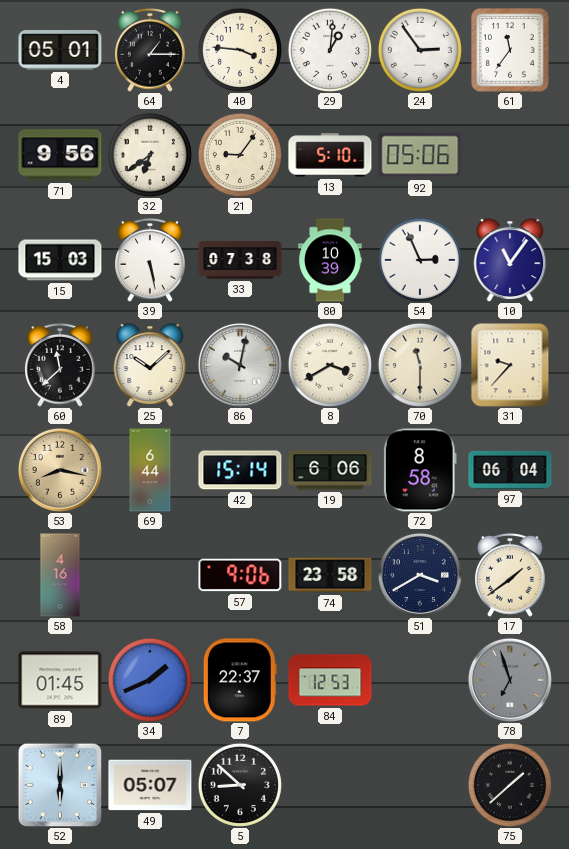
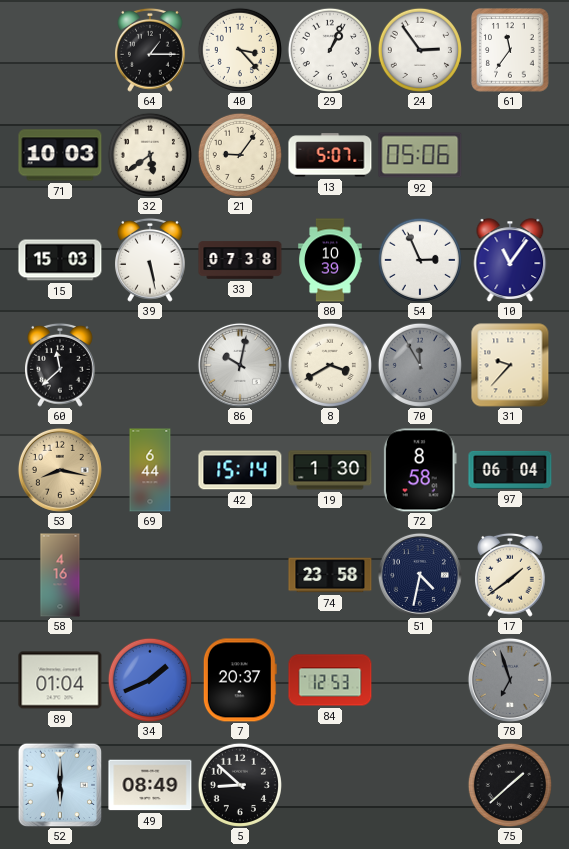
4: 05:01 -> none (60, 51)
40: 3:46 -> 3:23 (240, 50)
29: 1:01 -> 1:04 (330, 50)
71: 9:56 -> 10:03 (60, 155)
32: 6:39 -> 5:39 (150, 155)
13: 5:10 -> 5:07 (330, 155)
25: 10:08 -> none (150, 365)
70: 11:30 -> 11:55 (420, 365)
70 dial: cream -> grey (420, 365)
19: 6:06 -> 1:30 (330, 470)
57: 9:06 -> none (240, 575)
51: 3:40 -> 4:32 (420, 575)
89: 01:45 -> 01:04 (60, 680)
7: 22:37 -> 20:37 (240, 680)
49: 05:07 -> 08:49 (150, 785)
